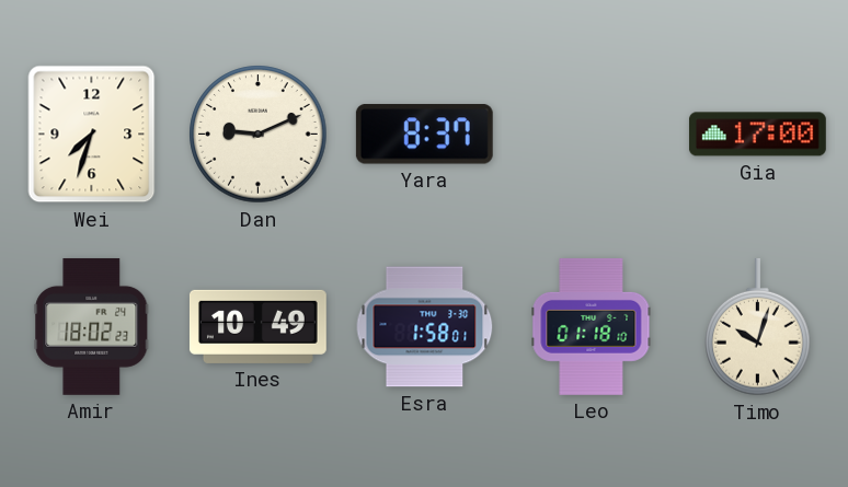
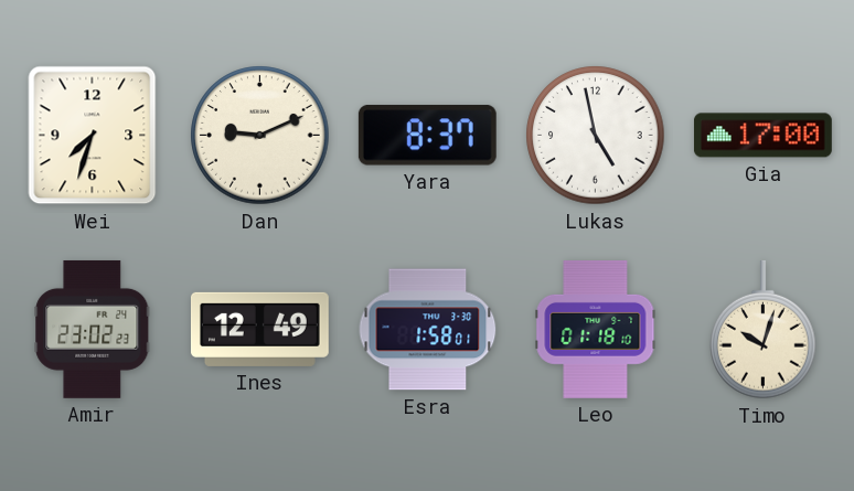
Lukas: none -> 4:58 (596, 136)
Amir: 18:02 -> 23:02 (93, 329)
Ines: 10:49 -> 12:49 (259, 329)
